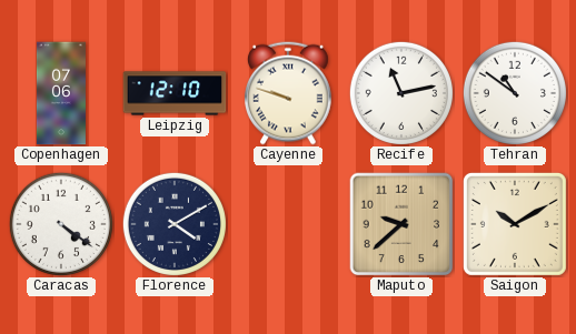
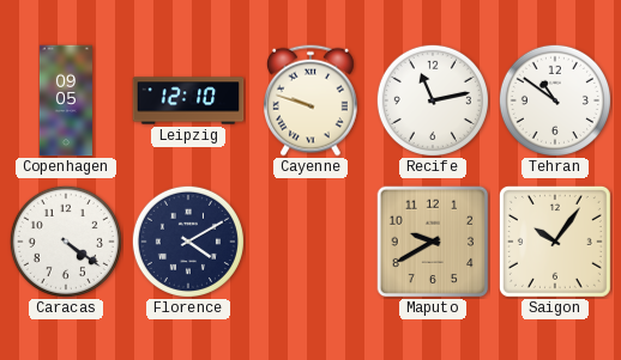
Copenhagen: 07:06 -> 09:05 (66, 100)
Maputo: 9:38 -> 9:40 (433, 242)
Saigon: 10:10 -> 10:06 (555, 242)
